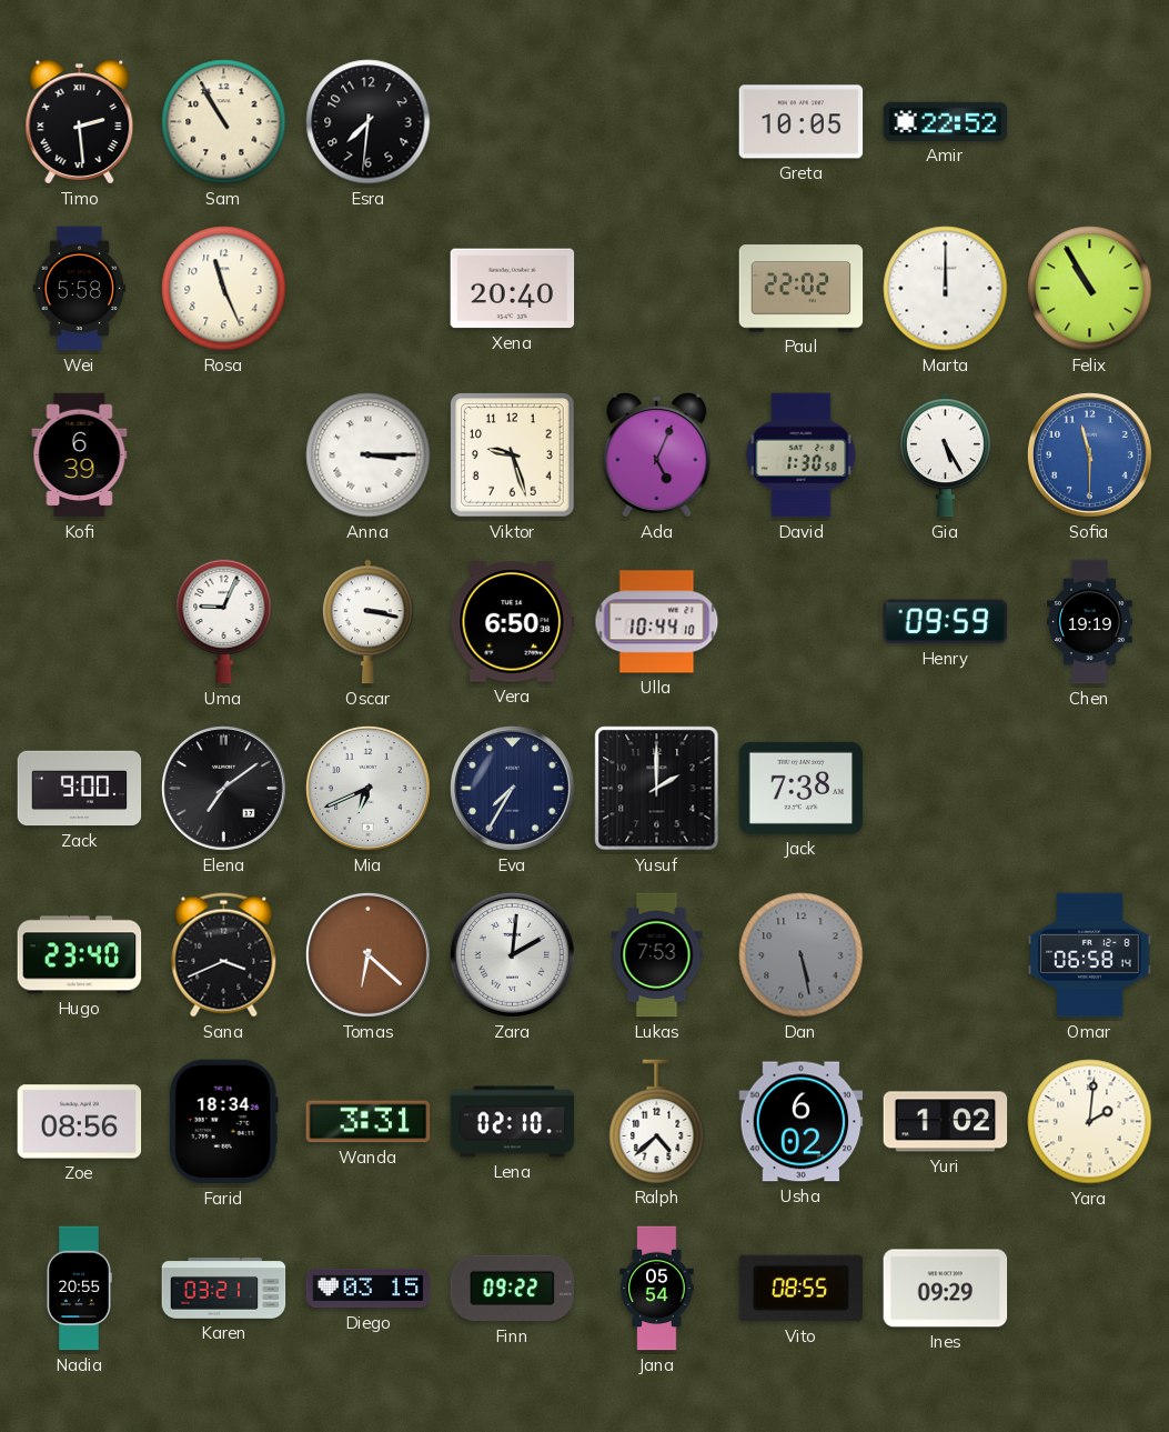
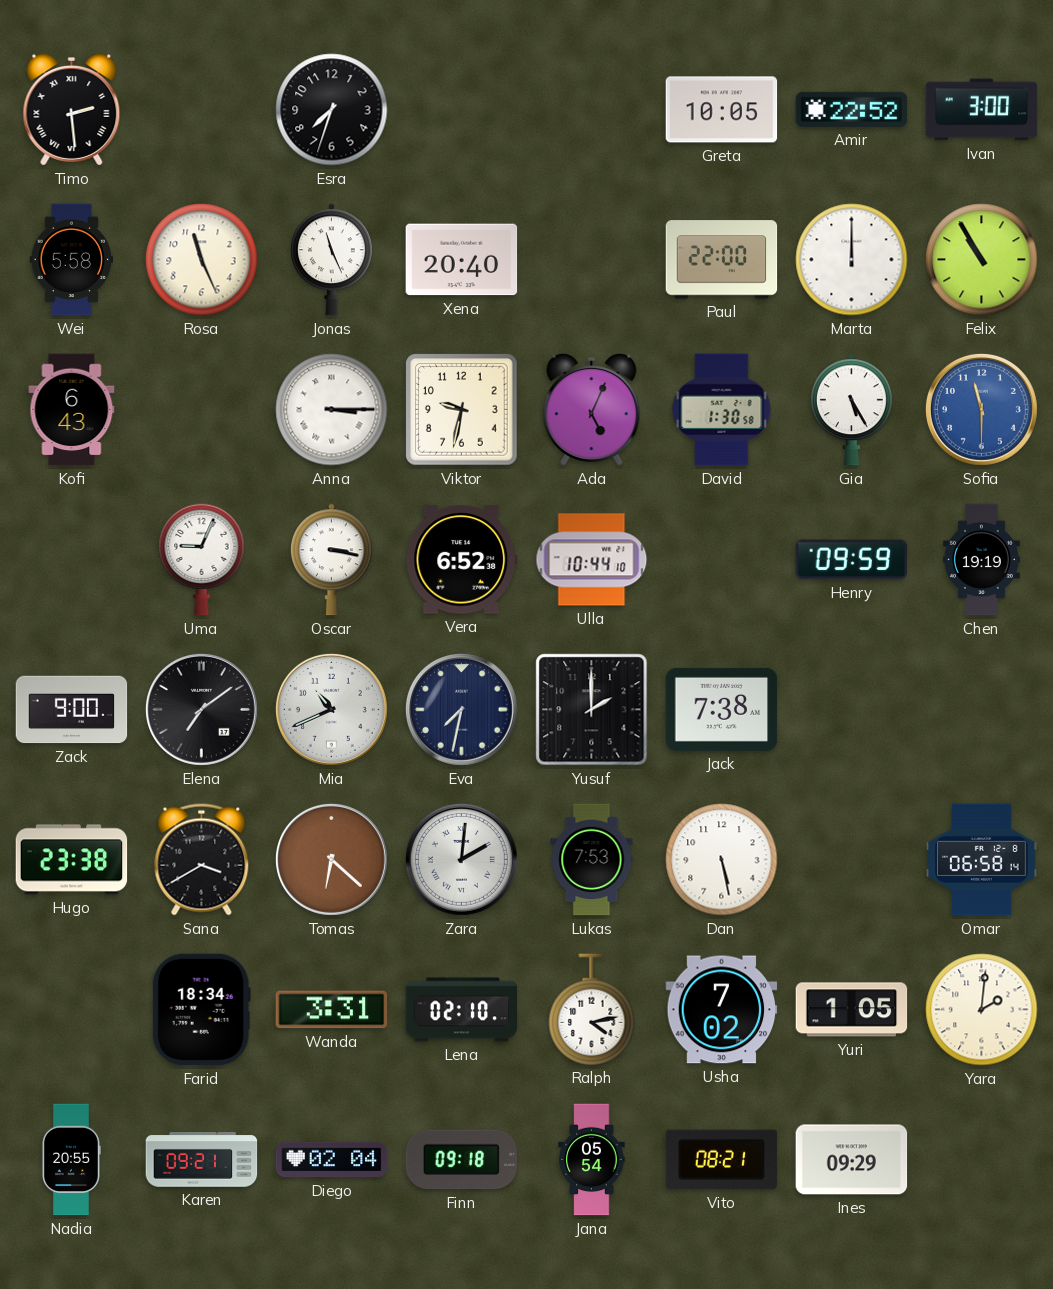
Sam: 10:55 -> none (224, 122)
Esra: 7:31 -> 7:33 (332, 110)
Ivan: none -> 3:00 (982, 110)
Jonas: none -> 11:26 (332, 260)
Paul: 22:02 -> 22:00 (722, 260)
Kofi: 6:39 -> 6:43 (72, 410)
Viktor: 9:27 -> 9:32 (462, 410)
Vera: 6:50 -> 6:52 (462, 560)
Mia: 6:41 -> 10:41 (331, 709)
Eva: 7:35 -> 7:32 (461, 709)
Hugo: 23:40 -> 23:38 (72, 860)
Sana: 3:41 -> 3:40 (202, 860)
Dan dial: grey -> white (722, 860)
Zoe: 08:56 -> none (80, 1122)
Ralph: 4:38 -> 4:13 (592, 1009)
Usha: 6:02 -> 7:02 (722, 1010)
Yuri: 1:02 -> 1:05 (852, 1010)
Karen: 03:21 -> 09:21 (202, 1160)
Diego: 03:15 -> 02:04 (332, 1160)
Finn: 09:22 -> 09:18 (462, 1160)
Vito: 08:55 -> 08:21 (722, 1160)
